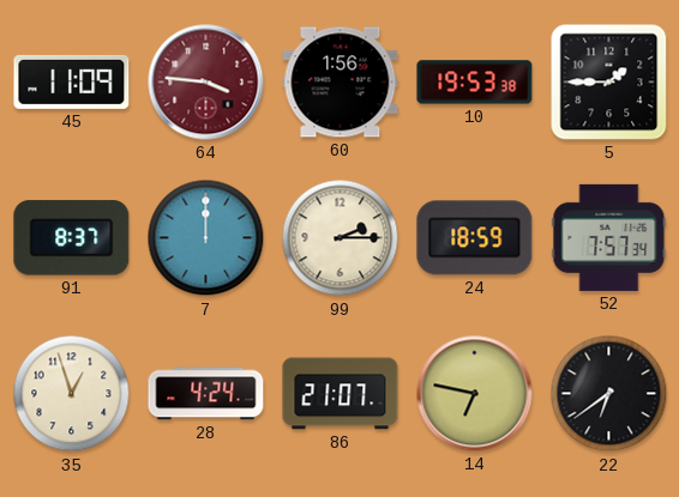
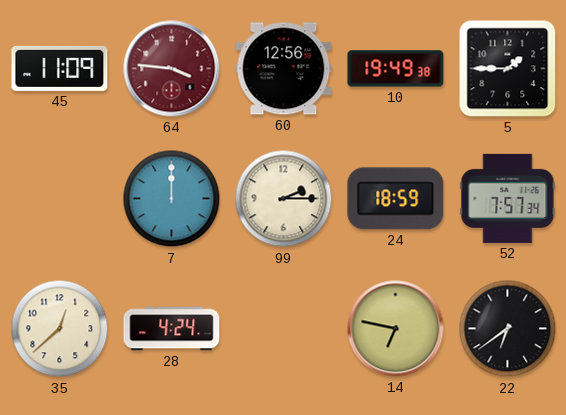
60: 1:56 -> 12:56 (284, 69)
10: 19:53 -> 19:49 (396, 69)
91: 8:37 -> none (72, 238)
35: 12:57 -> 12:38 (60, 329)
86: 21:07 -> none (341, 394)
